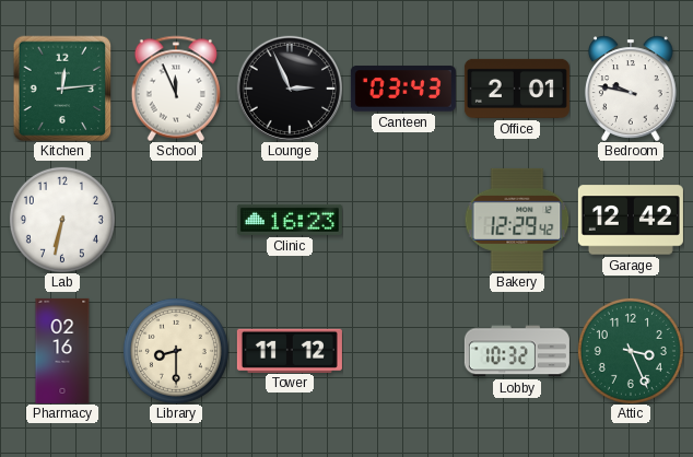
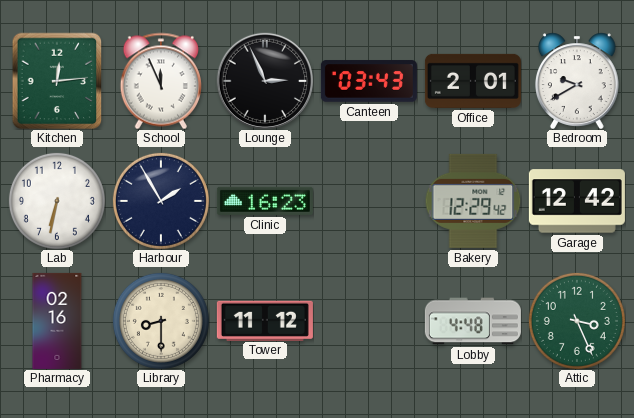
Bedroom: 9:47 -> 9:40 (577, 81)
Harbour: none -> 1:55 (161, 201)
Lobby: 10:32 -> 4:48 (473, 321)
